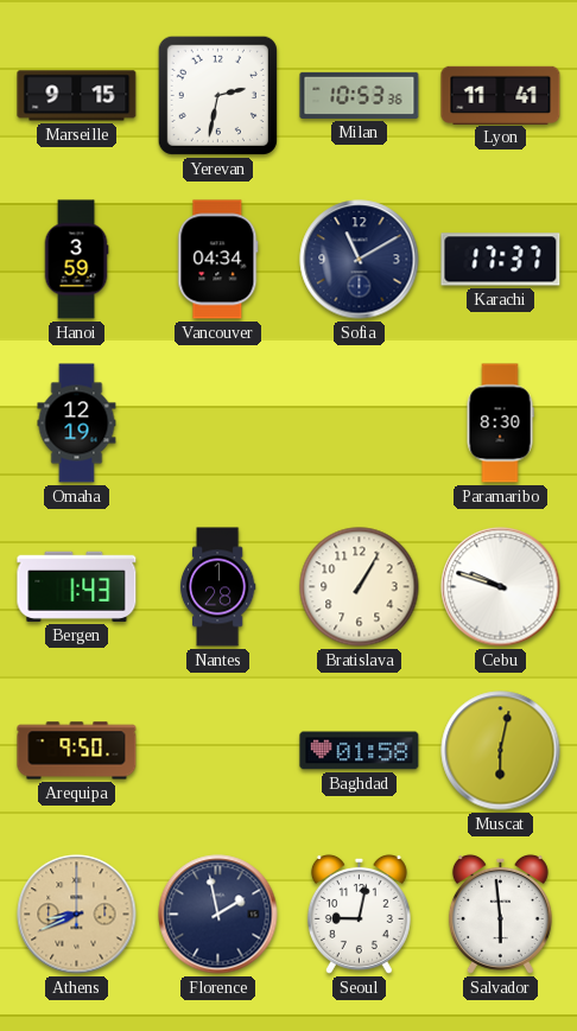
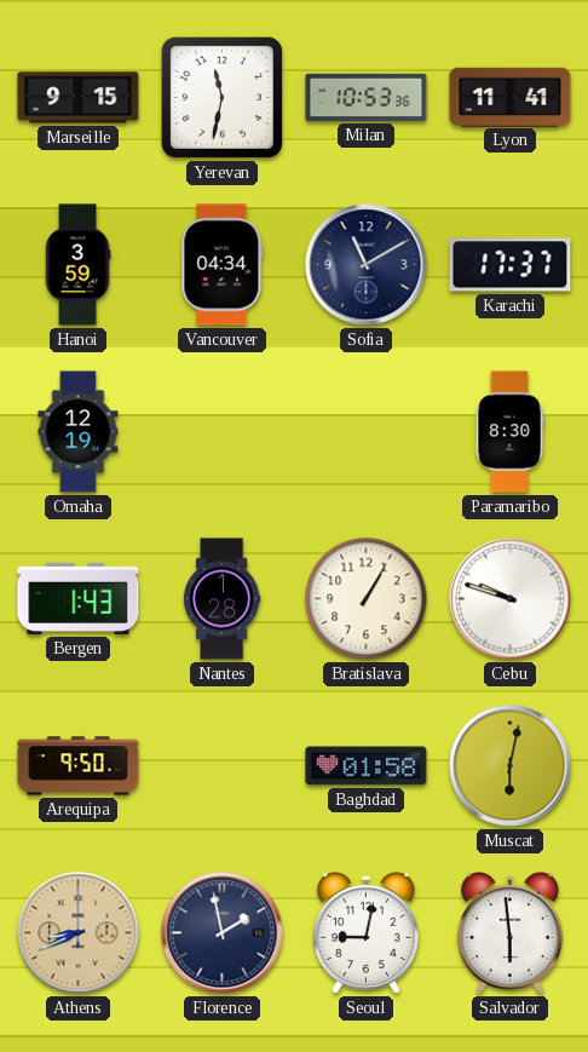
Yerevan: 2:32 -> 11:32 (221, 97)
